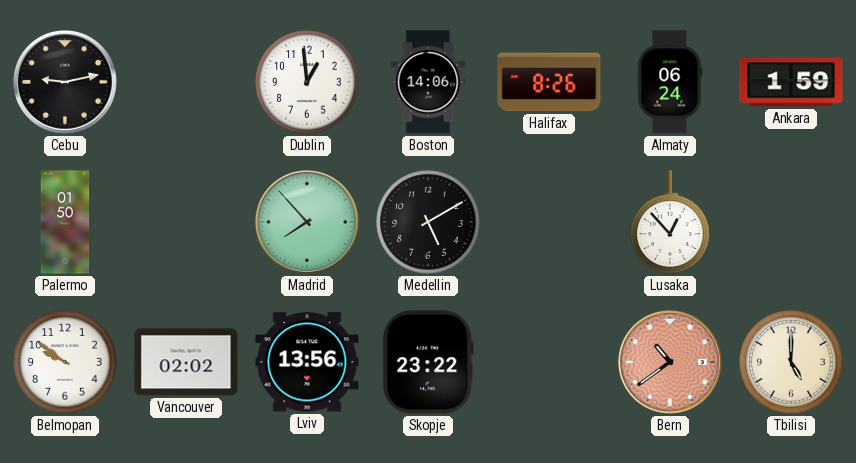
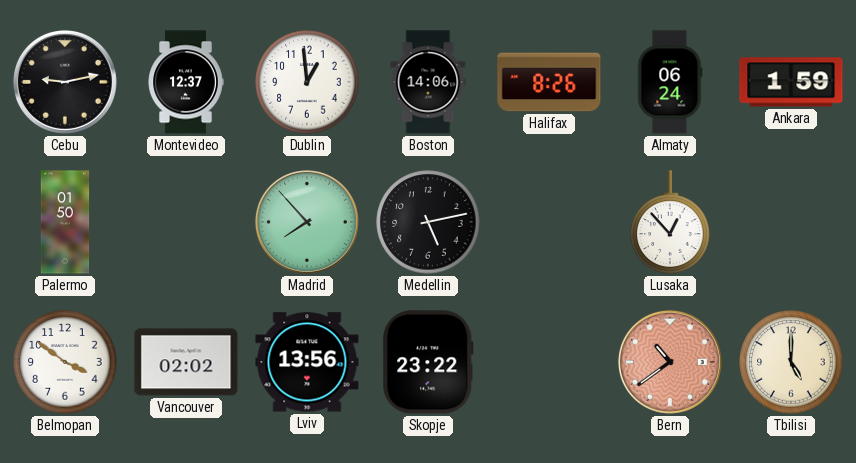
Montevideo: none -> 12:37 (186, 82)
Medellin: 5:10 -> 5:13 (428, 222)
Belmopan: 9:51 -> 3:51 (65, 362)
